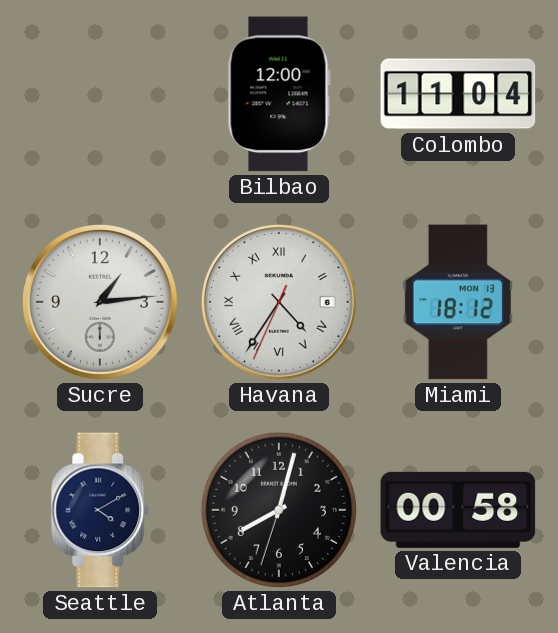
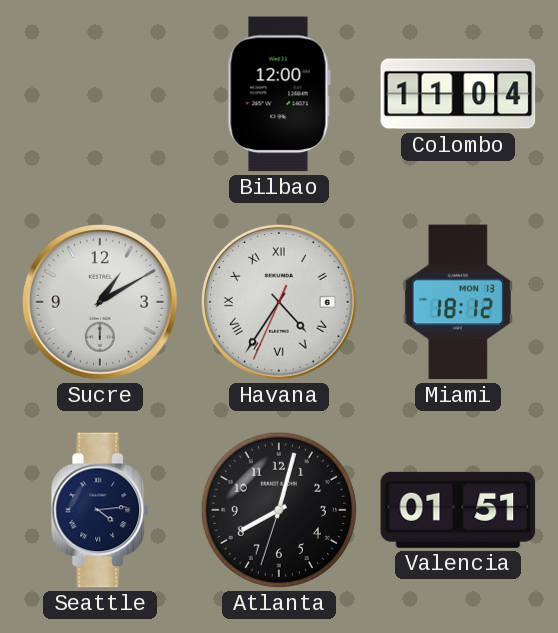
Sucre: 1:14 -> 1:10 (101, 303)
Seattle: 4:10 -> 4:14 (100, 510)
Valencia: 00:58 -> 01:51 (458, 510)
